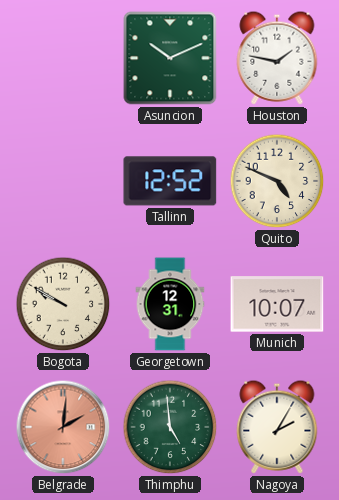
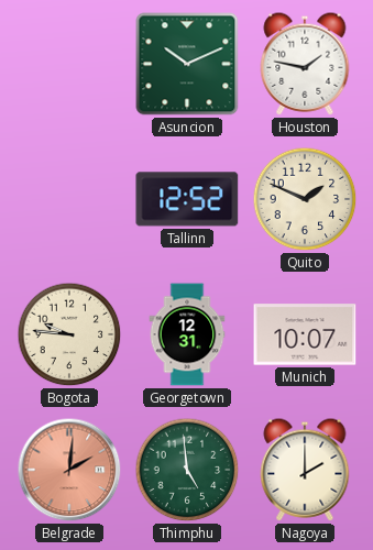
Quito: 4:49 -> 1:49 (305, 199)
Bogota: 9:50 -> 9:46 (69, 334)
Nagoya: 2:05 -> 2:00 (305, 470)
